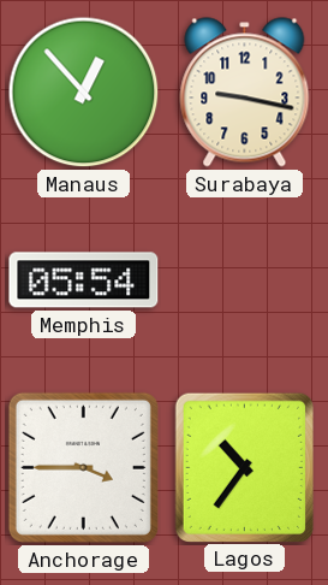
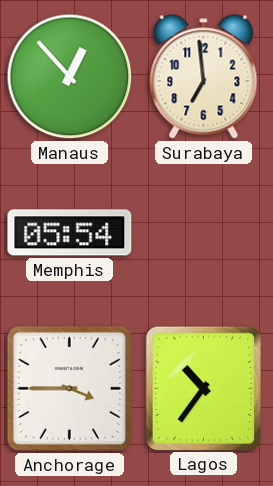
Surabaya: 9:17 -> 6:59 (204, 77)
